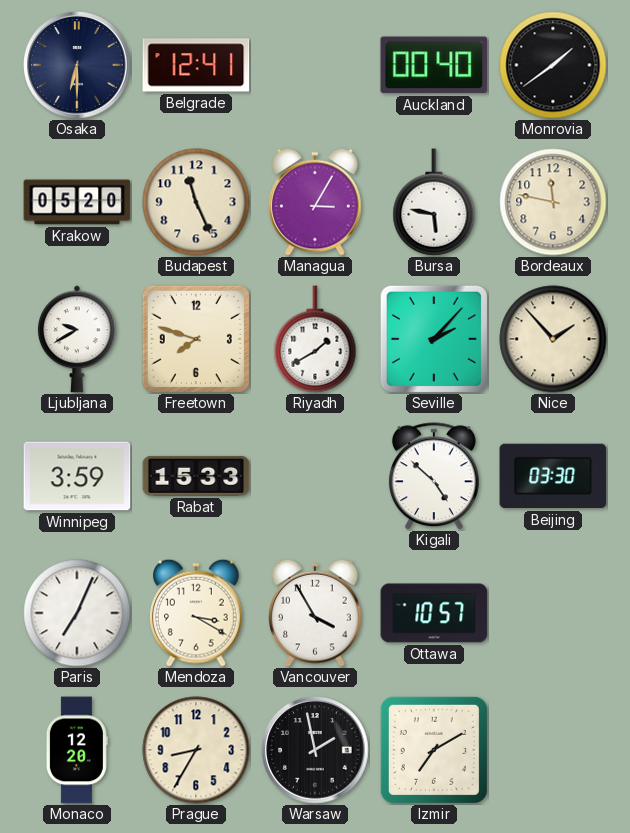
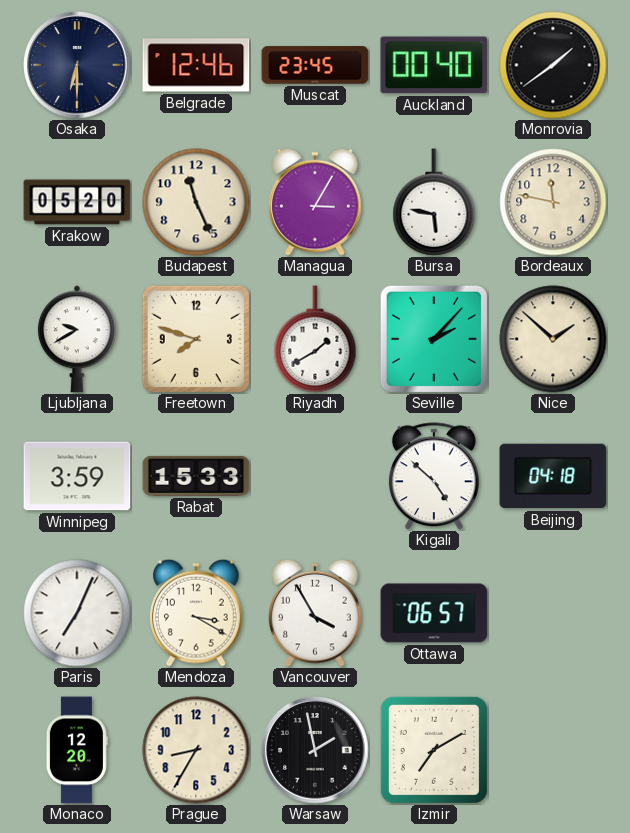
Belgrade: 12:41 -> 12:46 (196, 65)
Muscat: none -> 23:45 (315, 65)
Nice: 1:53 -> 1:52 (553, 339)
Beijing: 03:30 -> 04:18 (553, 476)
Ottawa: 10:57 -> 06:57 (434, 613)
